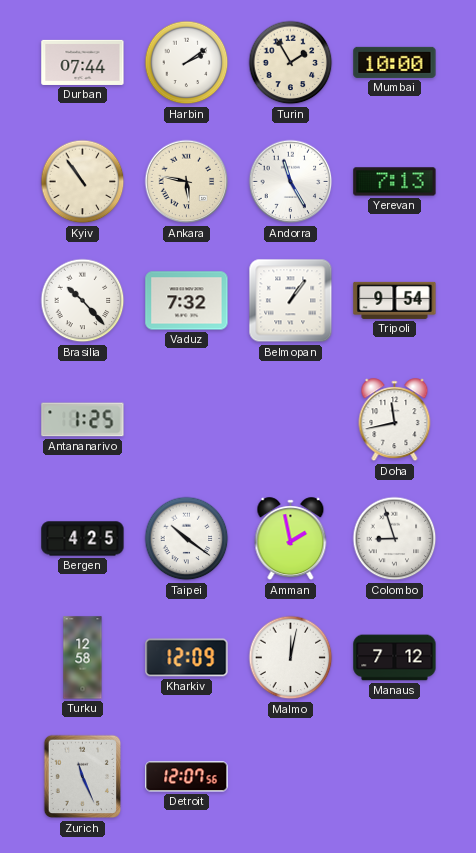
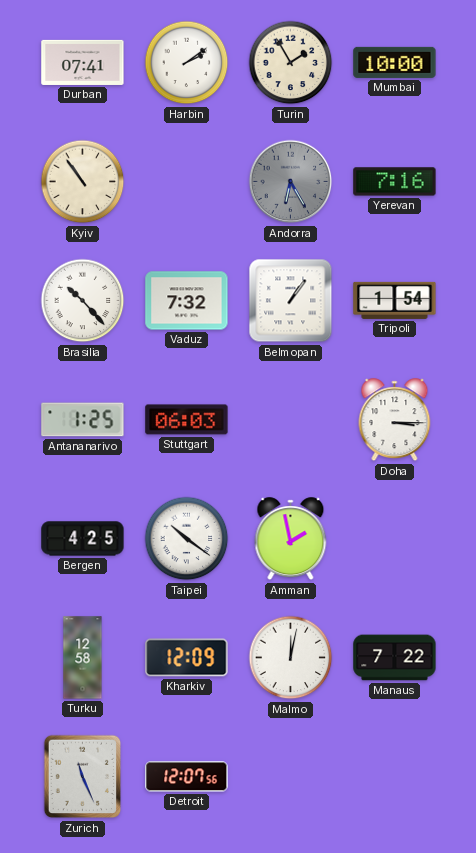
Durban: 07:44 -> 07:41 (83, 62)
Ankara: 5:47 -> none (187, 182)
Andorra: 11:25 -> 6:25 (291, 182)
Andorra dial: white -> grey (291, 182)
Yerevan: 7:13 -> 7:16 (395, 182)
Tripoli: 9:54 -> 1:54 (395, 300)
Stuttgart: none -> 06:03 (187, 420)
Doha: 11:43 -> 3:15 (395, 420)
Colombo: 8:57 -> none (395, 539)
Manaus: 7:12 -> 7:22 (395, 658)
